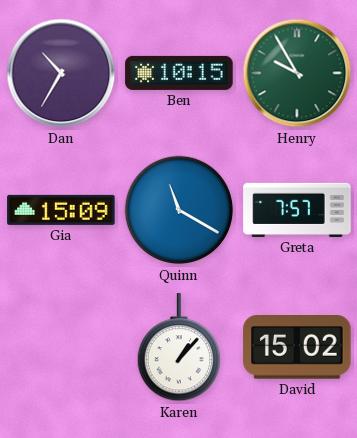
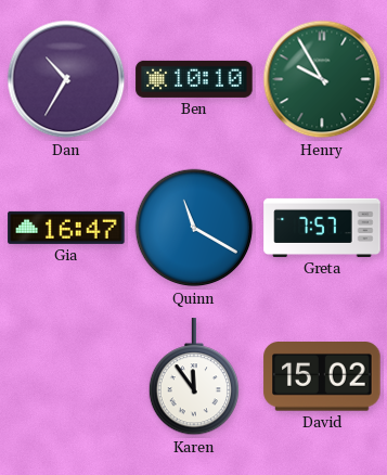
Ben: 10:15 -> 10:10 (194, 79)
Gia: 15:09 -> 16:47 (66, 228)
Karen: 1:07 -> 11:54 (193, 377)
